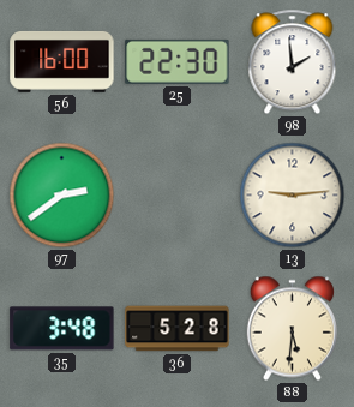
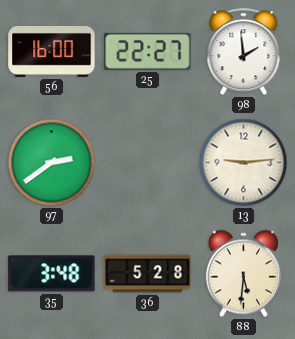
25: 22:30 -> 22:27 (148, 51)
